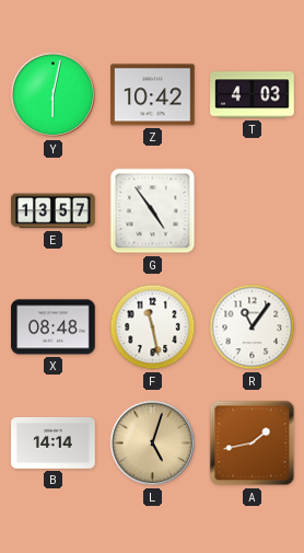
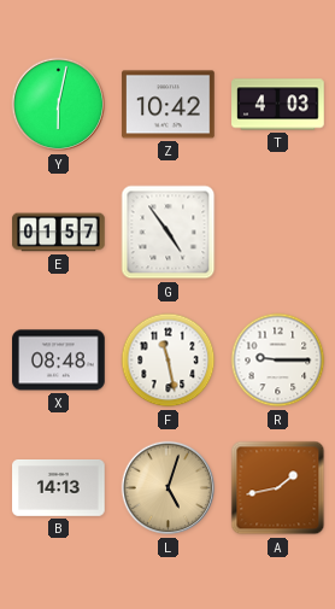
E: 13:57 -> 01:57 (59, 233)
R: 11:06 -> 9:15 (278, 361)
B: 14:14 -> 14:13 (59, 487)
